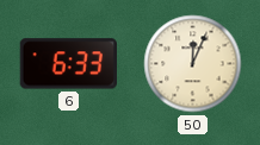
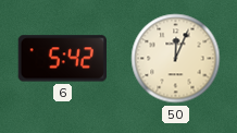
6: 6:33 -> 5:42 (62, 59)
